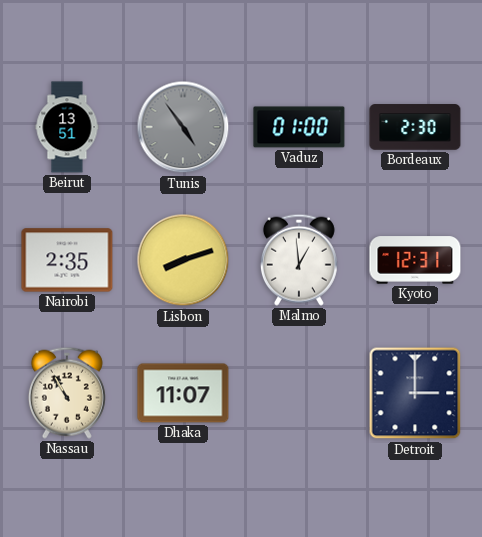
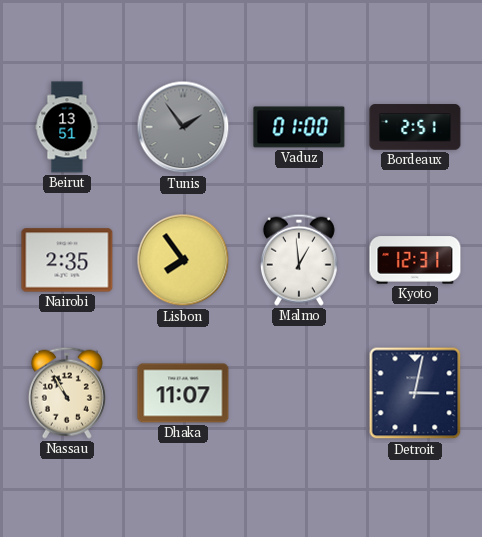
Tunis: 4:54 -> 1:54 (183, 127)
Bordeaux: 2:30 -> 2:51 (415, 127)
Lisbon: 8:12 -> 7:54 (183, 260)
Detroit: 3:00 -> 3:02 (415, 393)
